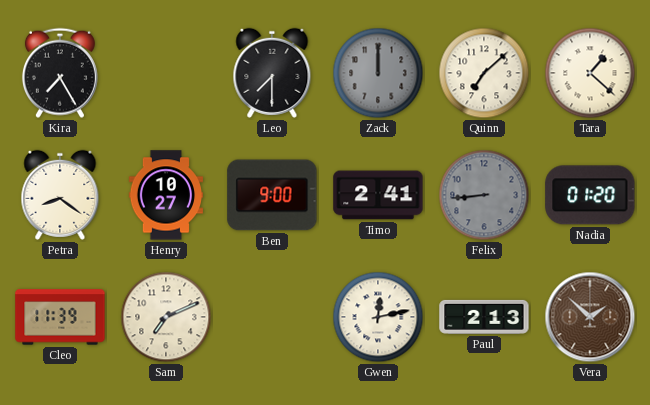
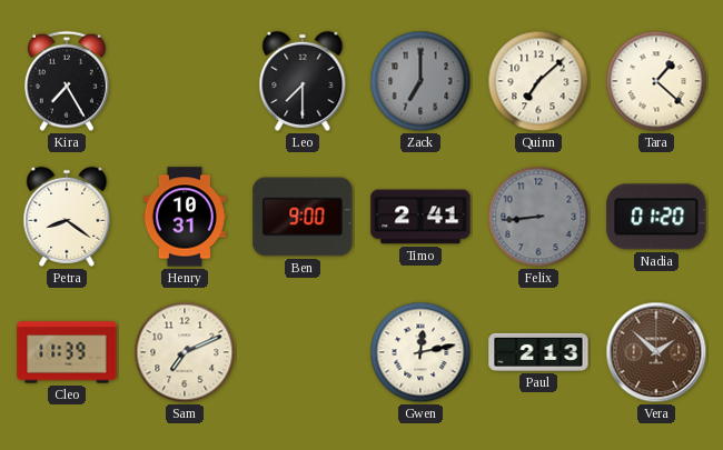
Zack: 12:00 -> 7:00 (420, 81)
Henry: 10:27 -> 10:31 (184, 217)
